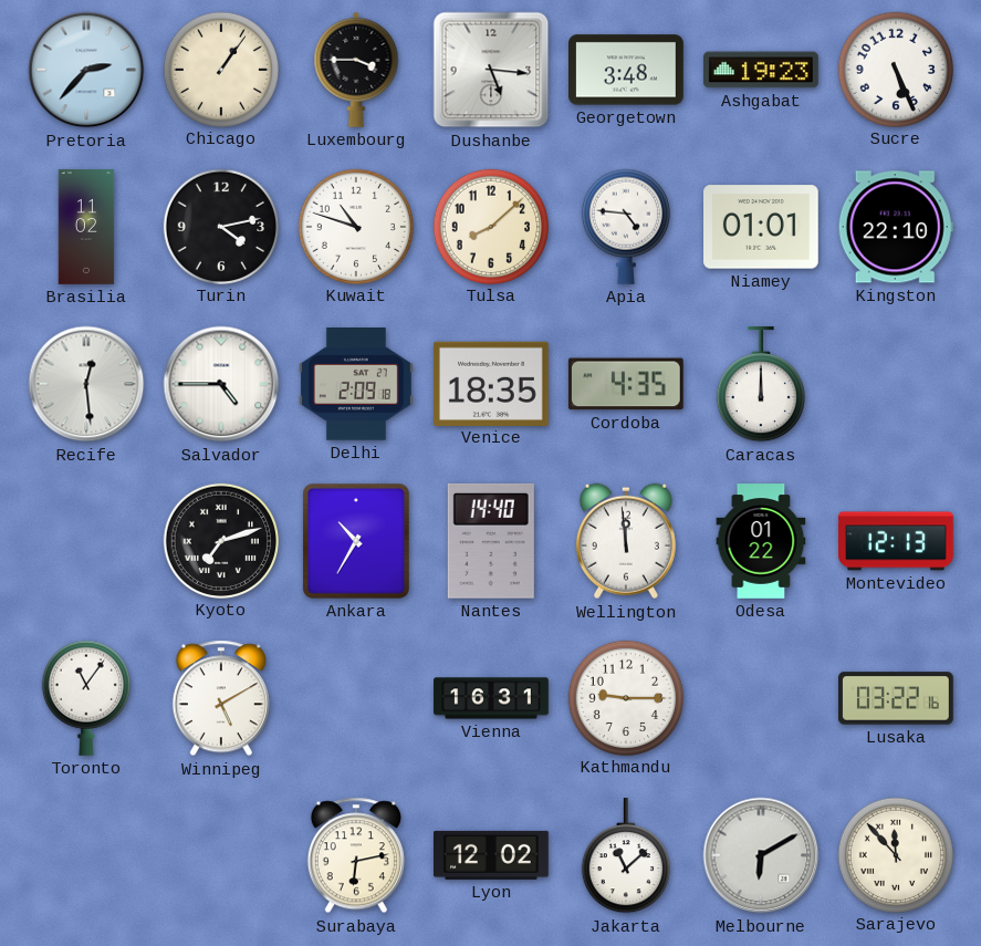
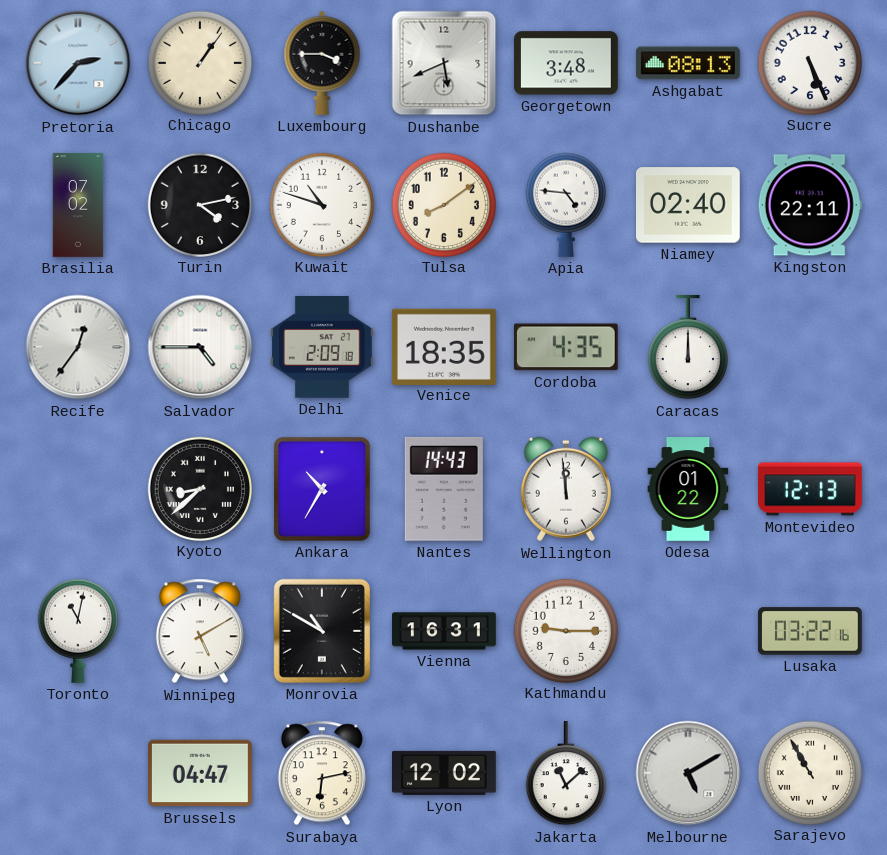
Dushanbe: 5:16 -> 5:41 (444, 63)
Ashgabat: 19:23 -> 08:13 (689, 63)
Brasilia: 11:02 -> 07:02 (78, 205)
Tulsa: 8:08 -> 8:09 (443, 204)
Niamey: 01:01 -> 02:40 (689, 205)
Kingston: 22:10 -> 22:11 (810, 205)
Recife: 12:29 -> 12:36 (78, 347)
Kyoto: 7:12 -> 8:38 (199, 488)
Nantes: 14:40 -> 14:43 (444, 489)
Toronto: 11:06 -> 11:02 (78, 631)
Monrovia: none -> 10:50 (322, 631)
Brussels: none -> 04:47 (201, 773)
Melbourne: 6:10 -> 5:10 (688, 773)
Sarajevo: 11:53 -> 10:55 (809, 772)
